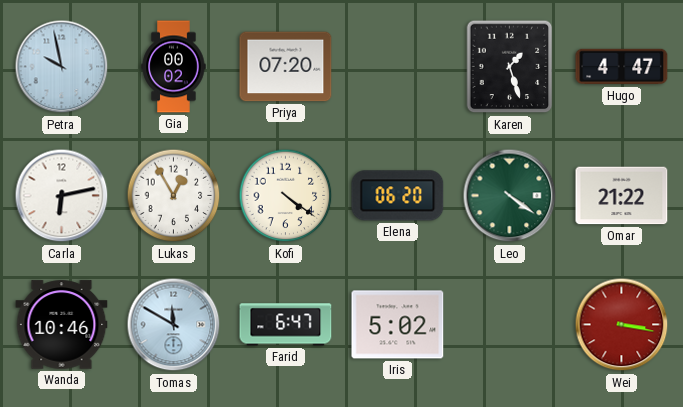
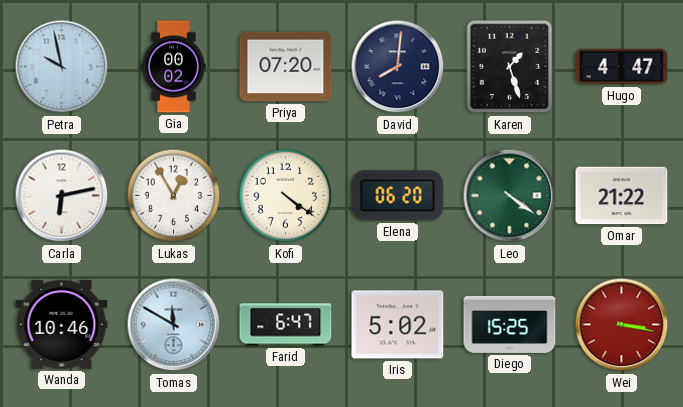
David: none -> 8:01 (398, 67)
Diego: none -> 15:25 (510, 324)
